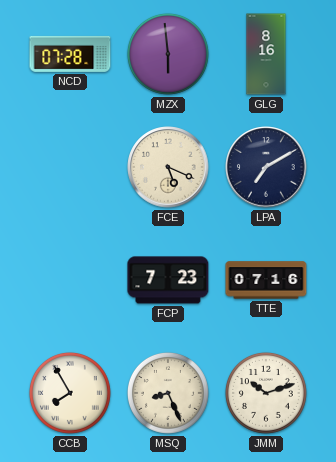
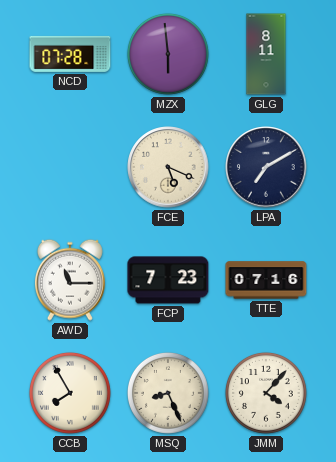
GLG: 8:16 -> 8:11 (266, 54)
AWD: none -> 11:15 (70, 280)
JMM: 10:12 -> 4:07 (266, 393)
